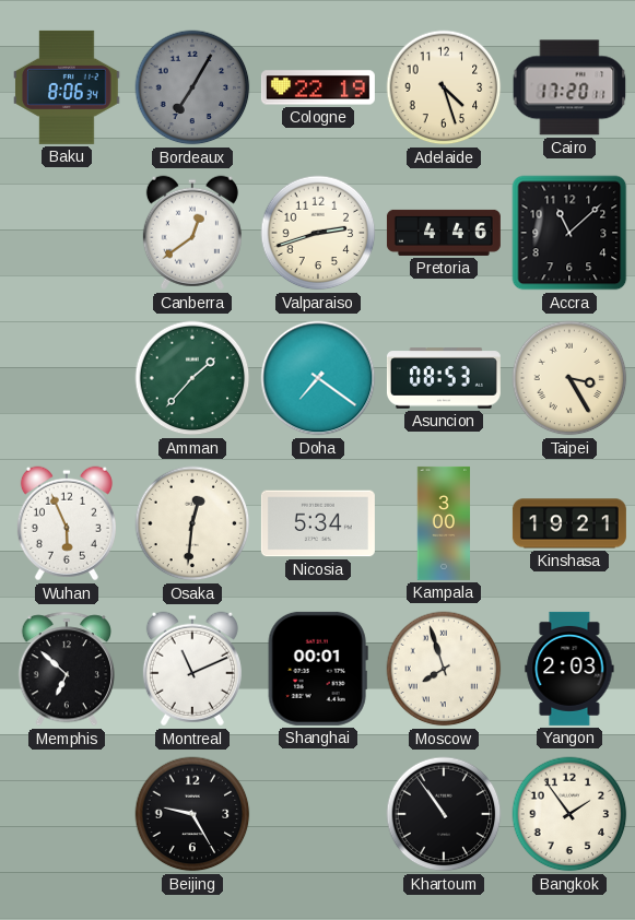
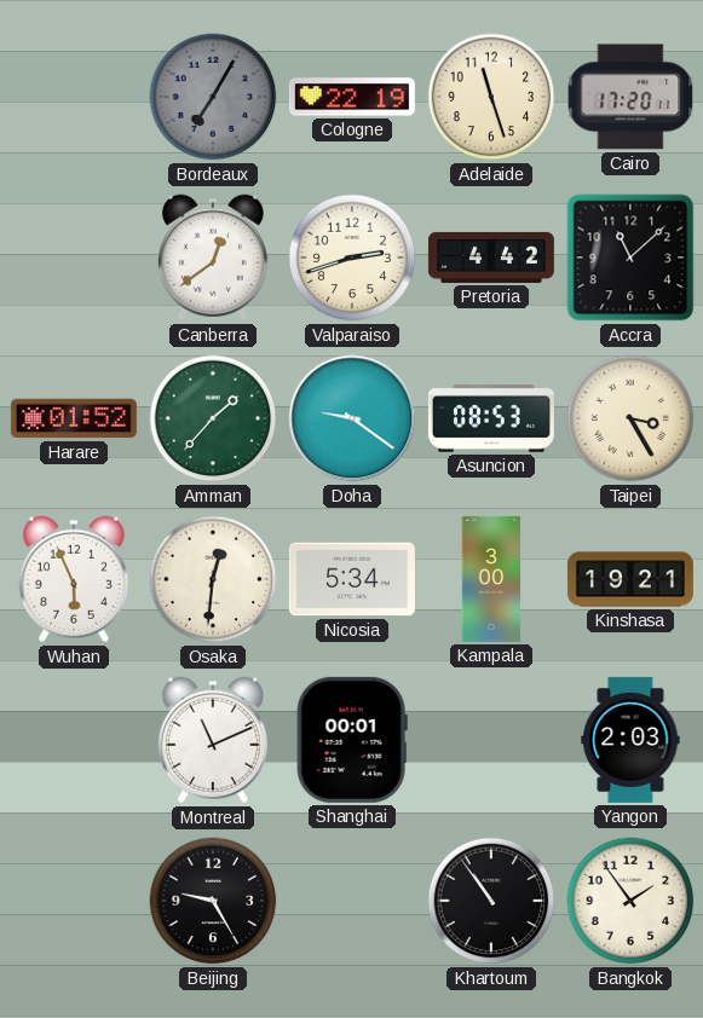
Baku: 8:06 -> none (68, 87)
Adelaide: 4:27 -> 11:27 (491, 97)
Pretoria: 4:46 -> 4:42 (491, 258)
Harare: none -> 01:52 (74, 418)
Doha: 7:21 -> 9:21 (352, 418)
Memphis: 6:52 -> none (66, 669)
Moscow: 7:57 -> none (444, 669)
